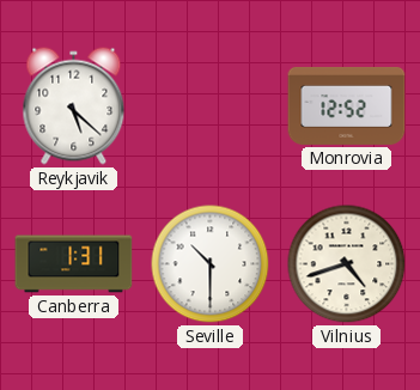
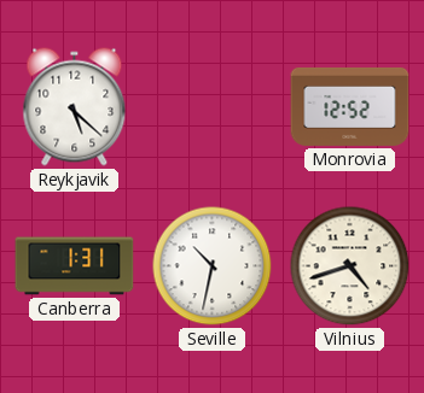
Seville: 10:30 -> 10:32 (213, 266)
